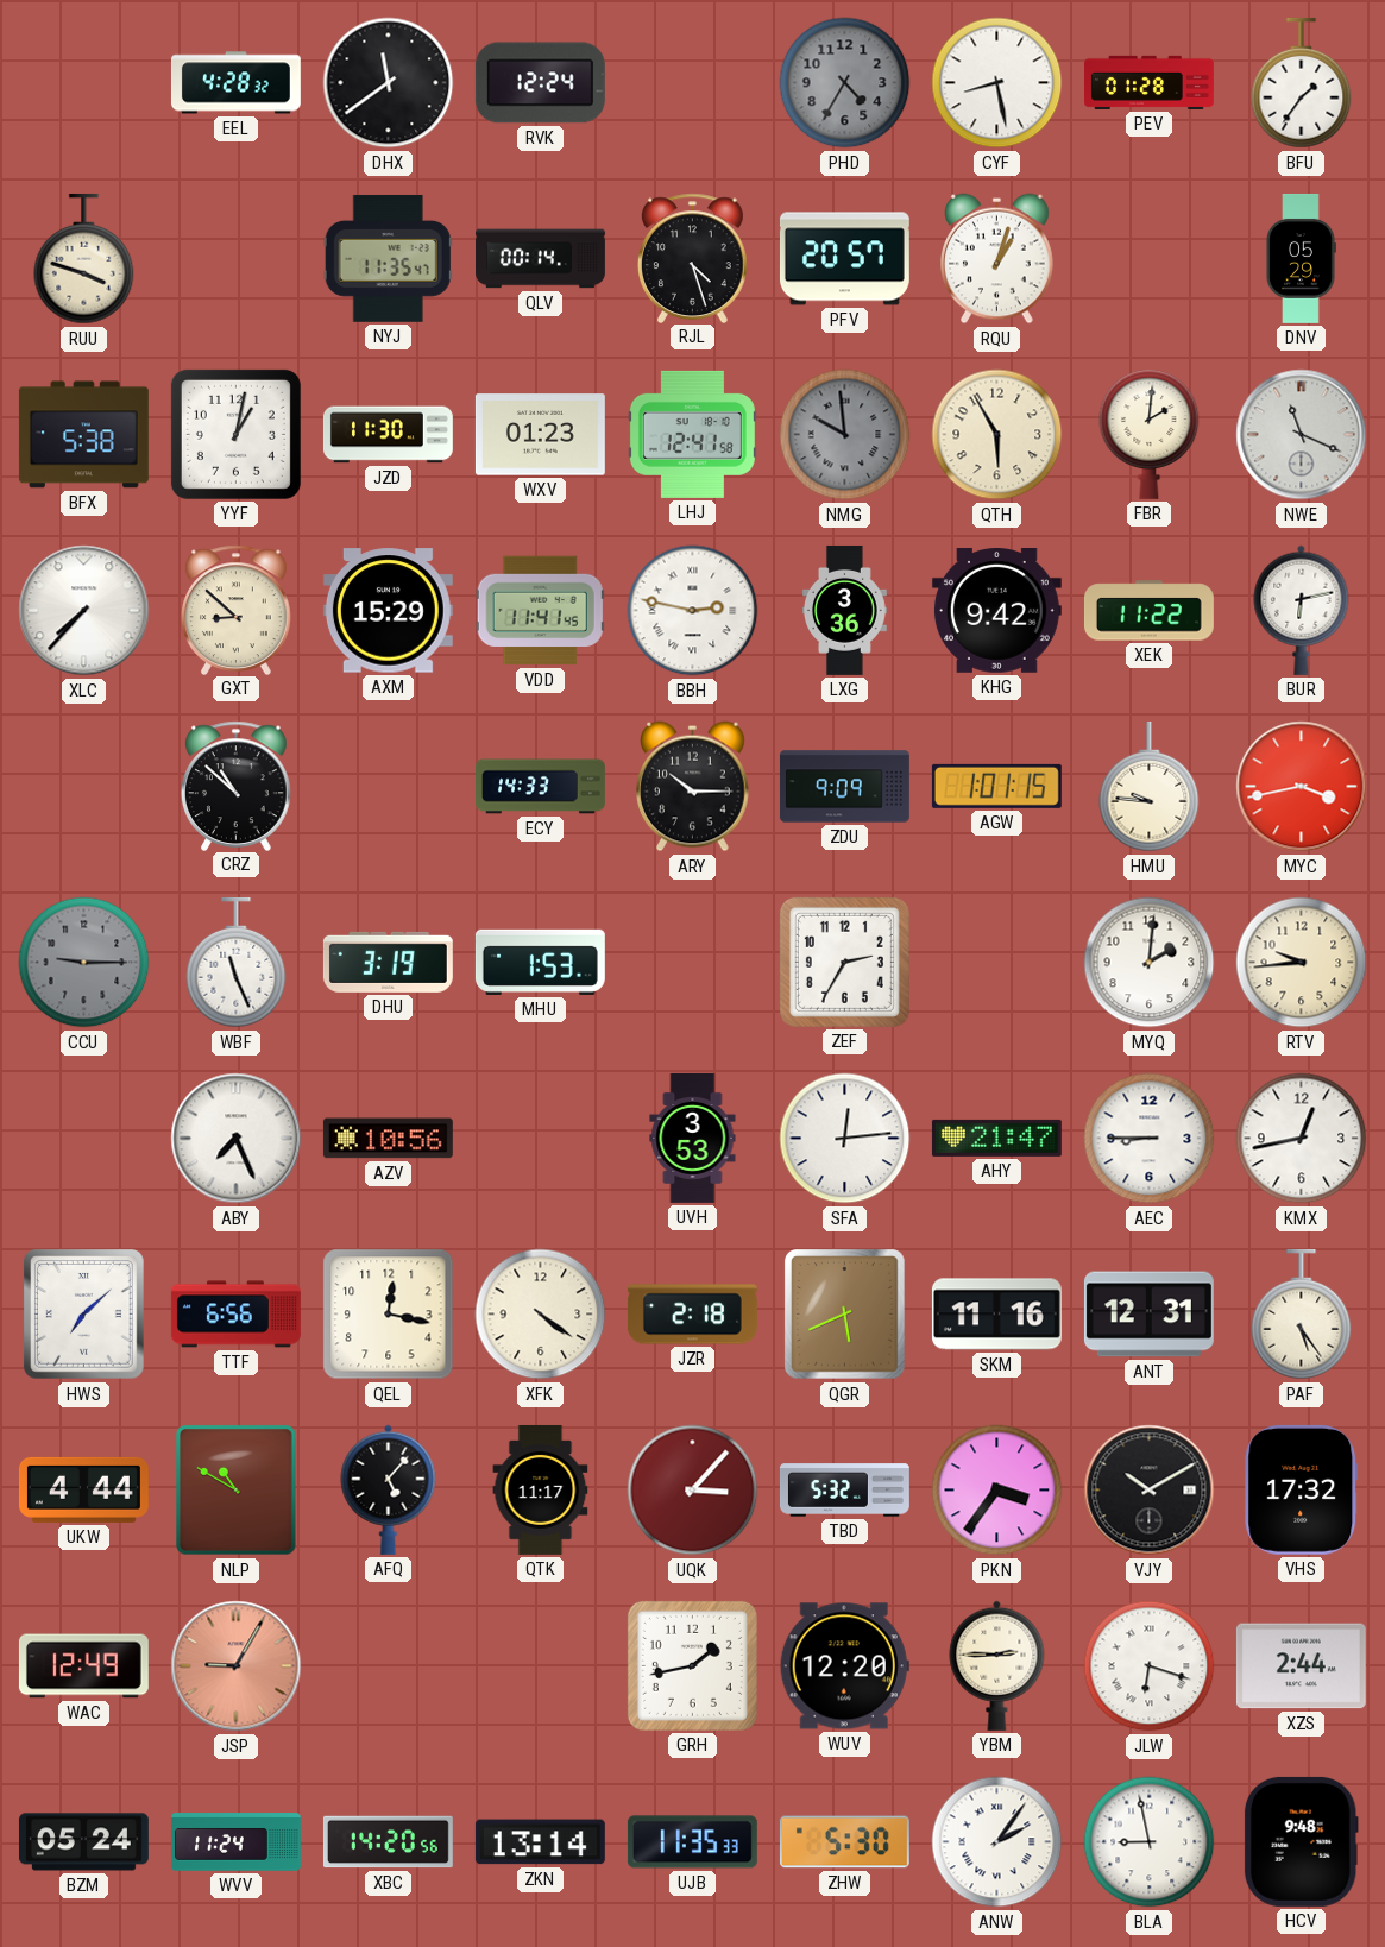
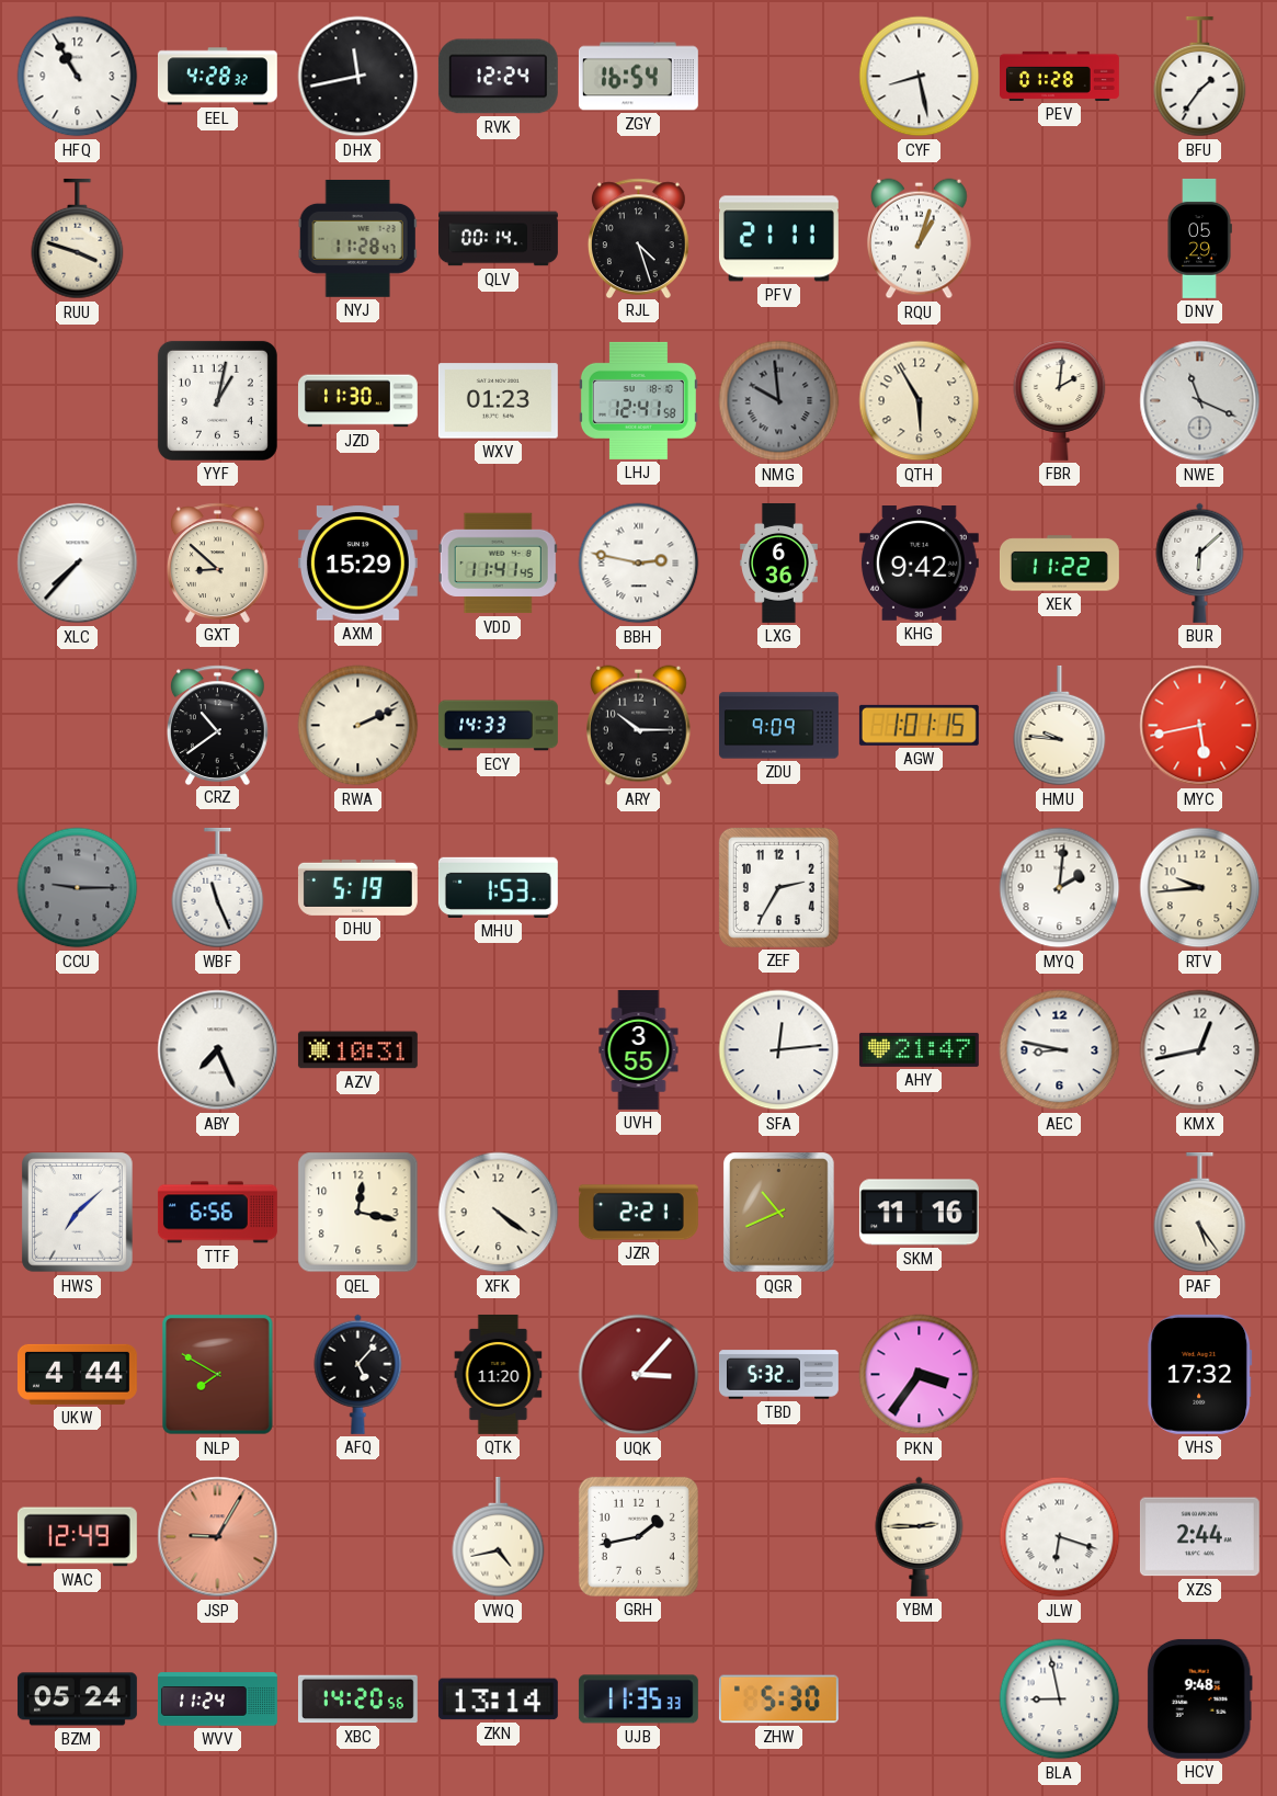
HFQ: none -> 10:55 (78, 77)
DHX: 11:39 -> 11:43 (358, 77)
ZGY: none -> 16:54 (638, 77)
PHD: 4:35 -> none (845, 83)
NYJ: 11:35 -> 11:28 (357, 238)
PFV: 20:57 -> 21:11 (778, 239)
BFX: 5:38 -> none (83, 435)
LXG: 3:36 -> 6:36 (779, 562)
BUR: 6:13 -> 6:08 (1200, 562)
CRZ: 10:52 -> 10:39 (217, 725)
RWA: none -> 2:11 (358, 726)
MYC: 3:43 -> 5:43 (1200, 726)
DHU: 3:19 -> 5:19 (357, 887)
AZV: 10:56 -> 10:31 (357, 1050)
UVH: 3:53 -> 3:55 (639, 1049)
AEC: 8:45 -> 8:47 (1060, 1050)
JZR: 2:18 -> 2:21 (638, 1213)
QGR: 5:41 -> 10:41 (779, 1213)
ANT: 12:31 -> none (1148, 1315)
NLP: 10:50 -> 7:50 (218, 1375)
QTK: 11:17 -> 11:20 (499, 1374)
VJY: 10:10 -> none (1150, 1491)
VWQ: none -> 4:43 (499, 1537)
WUV: 12:20 -> none (844, 1666)
ANW: 2:06 -> none (997, 1842)
